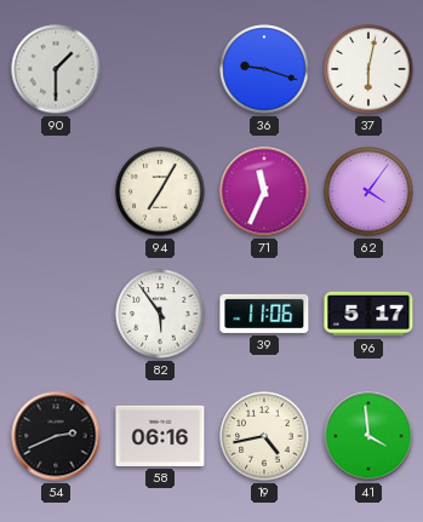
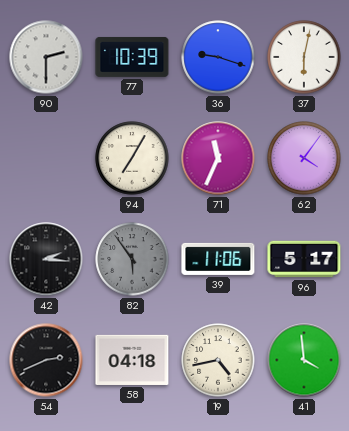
90: 1:30 -> 2:30 (46, 57)
77: none -> 10:39 (132, 57)
42: none -> 2:16 (46, 259)
82 dial: white -> grey (132, 259)
58: 06:16 -> 04:18 (132, 360)
